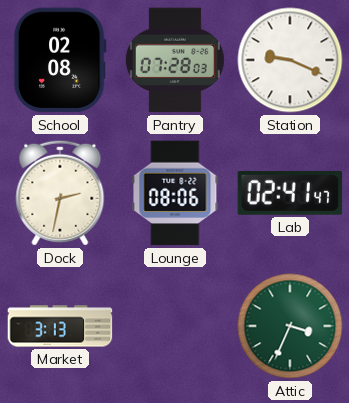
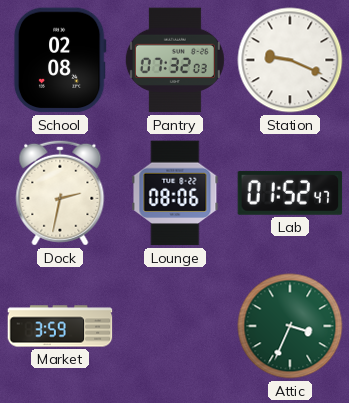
Pantry: 07:28 -> 07:32 (175, 60)
Lab: 02:41 -> 01:52 (290, 193)
Market: 3:13 -> 3:59 (60, 326)
